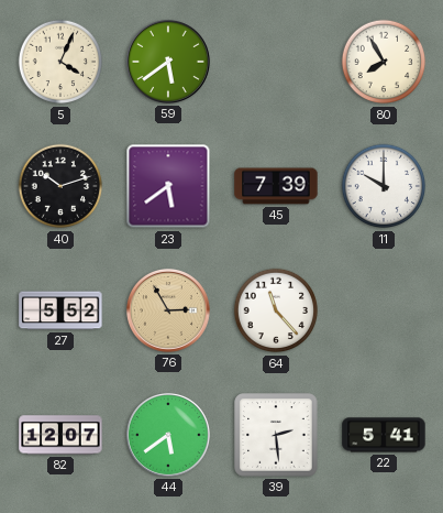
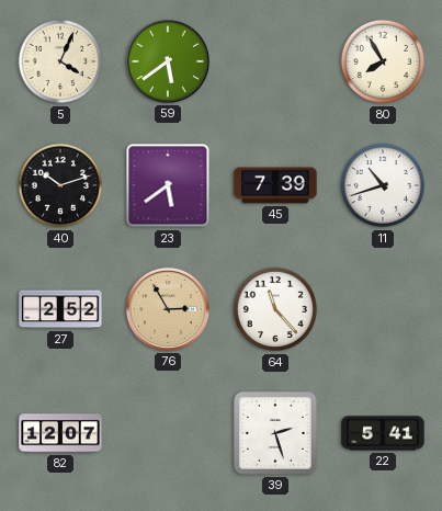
11: 10:00 -> 10:42 (383, 185)
27: 5:52 -> 2:52 (60, 309)
44: 5:39 -> none (168, 435)
39: 2:29 -> 2:27 (275, 433)
